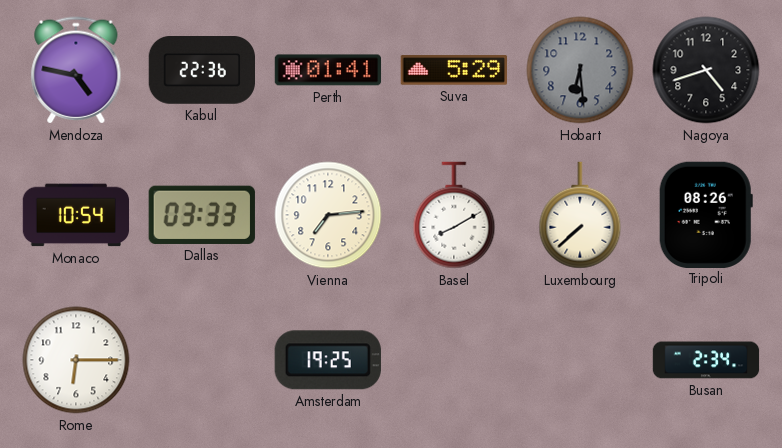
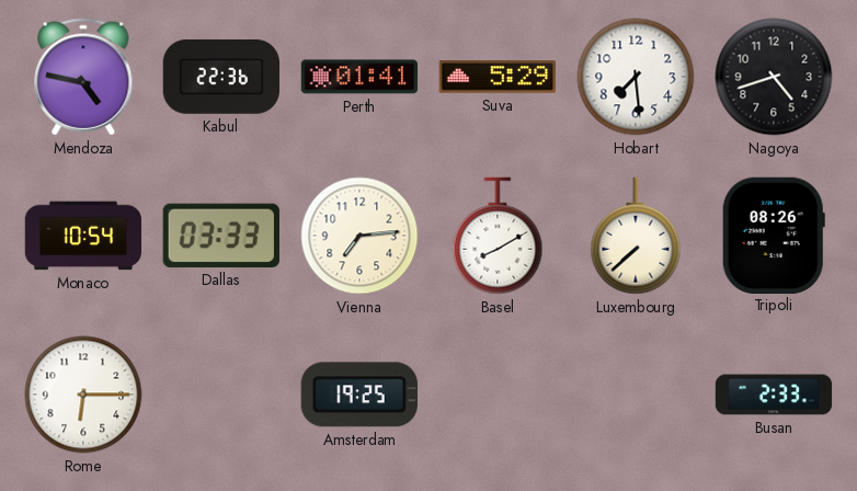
Hobart: 6:29 -> 7:29 (636, 77)
Hobart dial: grey -> white (636, 77)
Busan: 2:34 -> 2:33 (774, 395)
